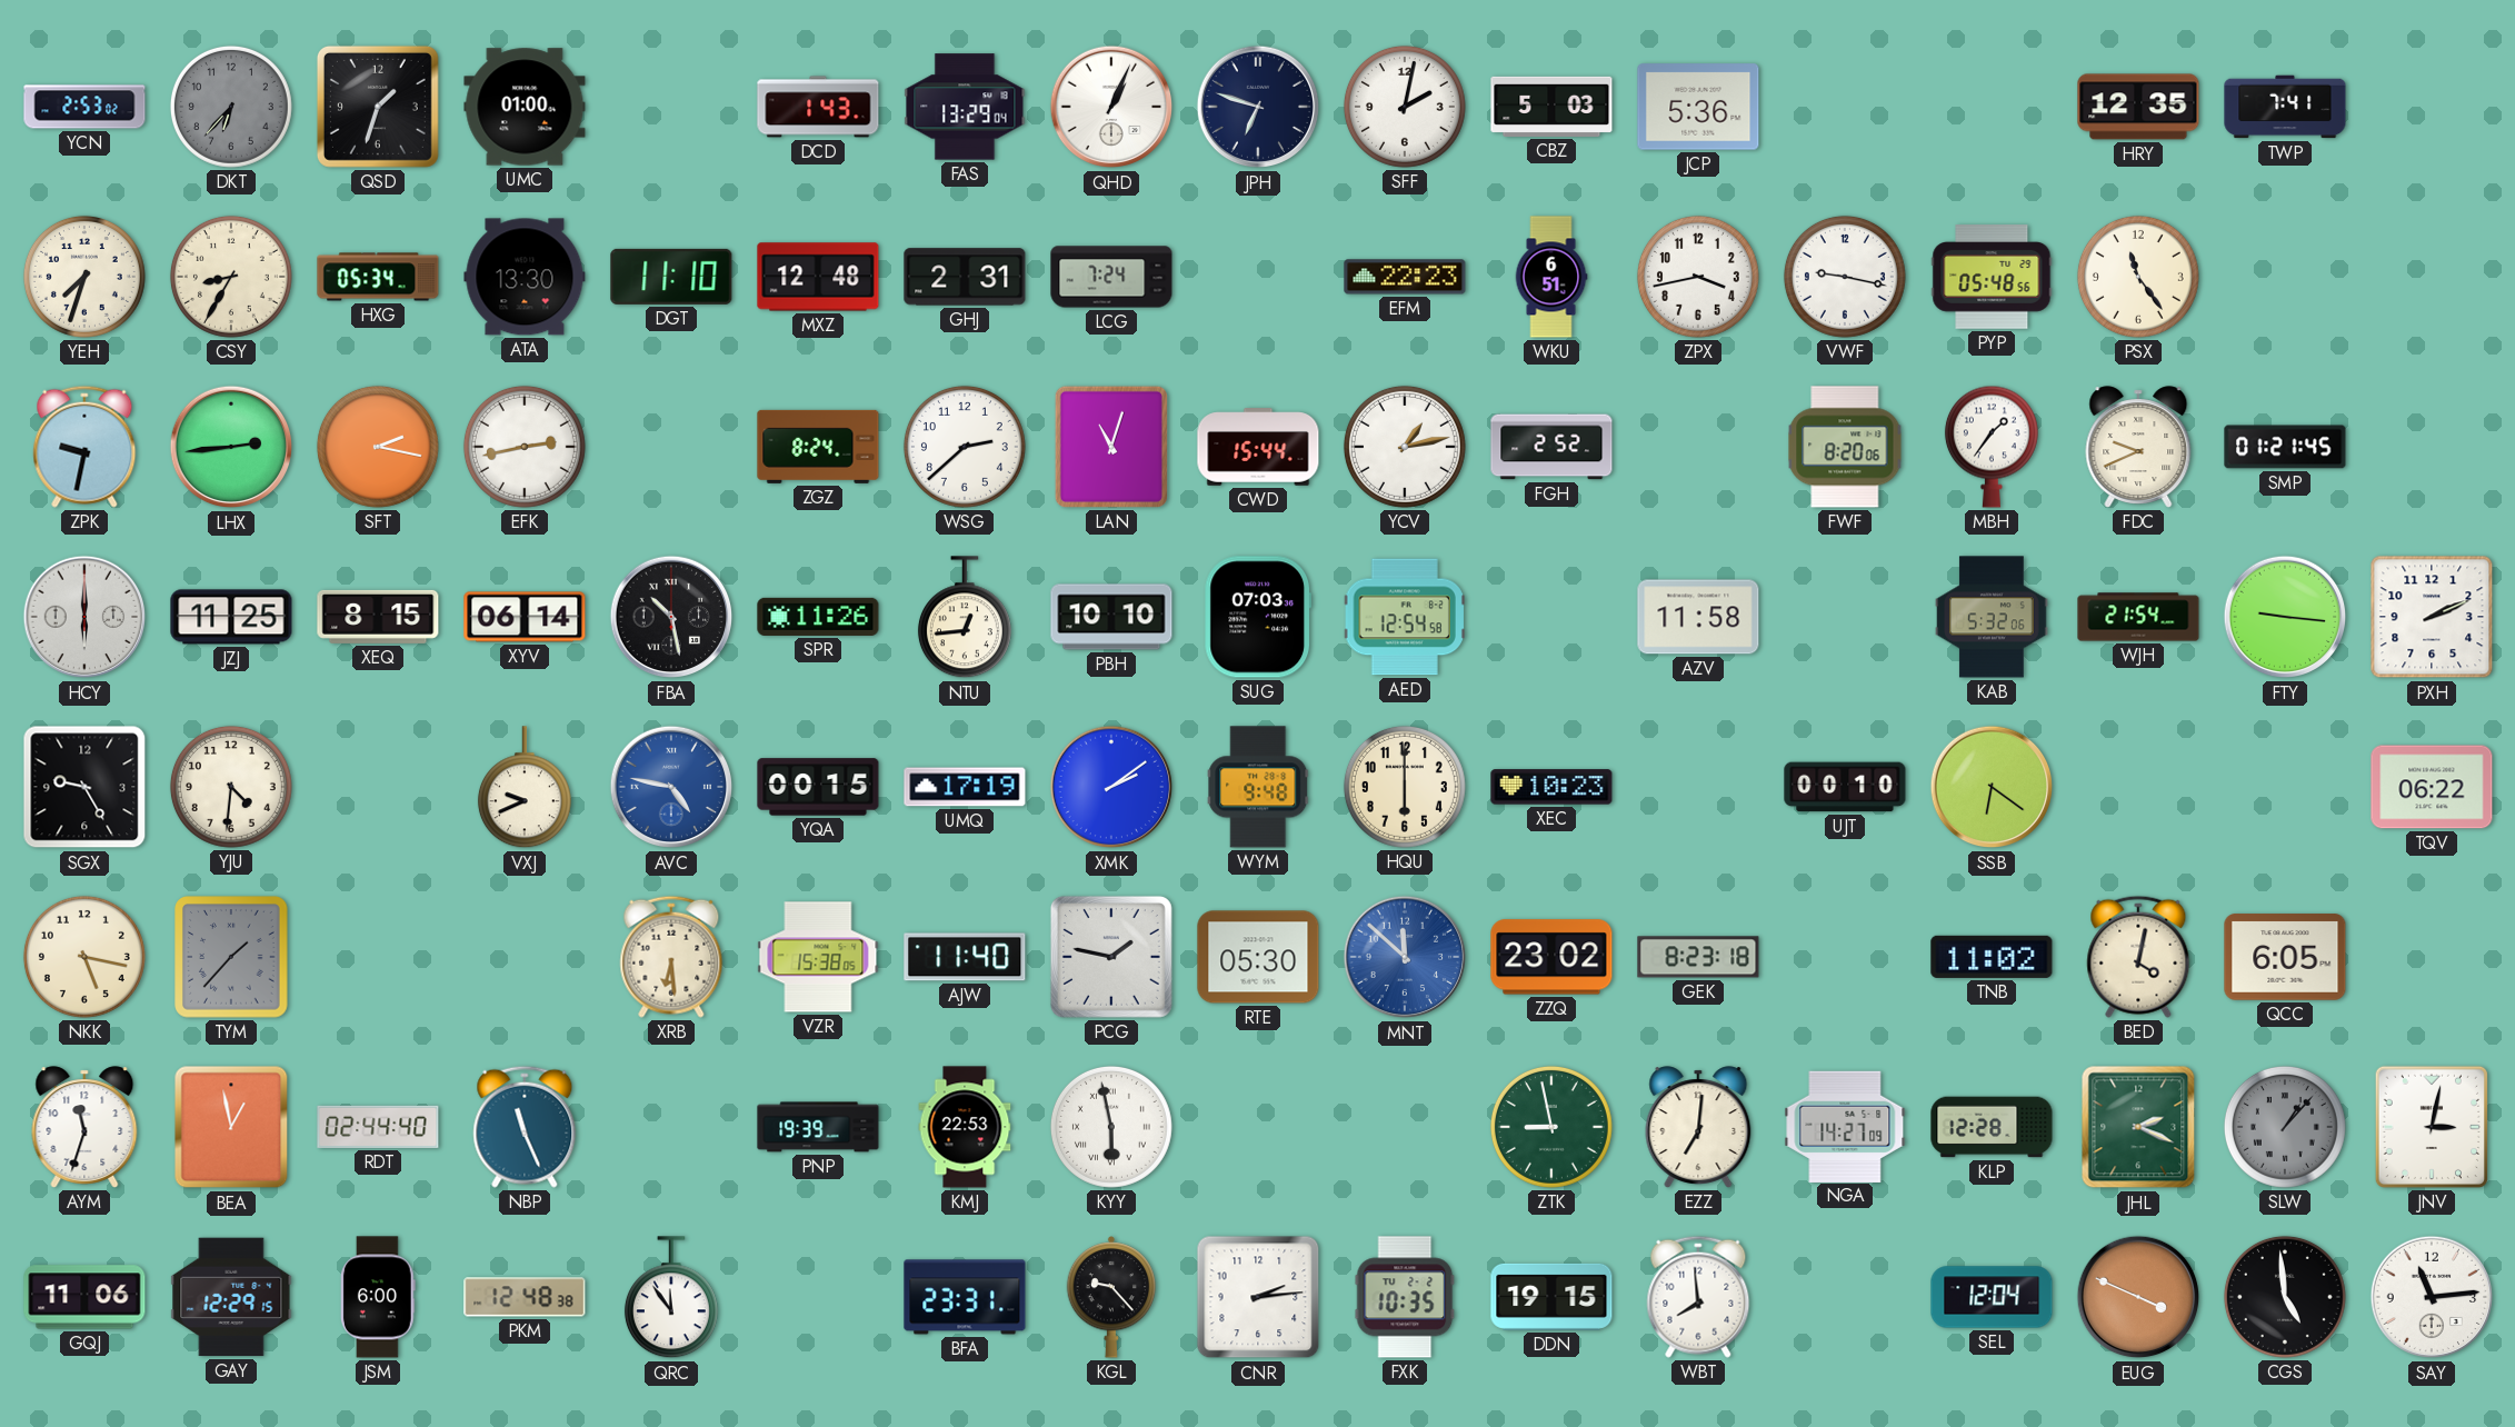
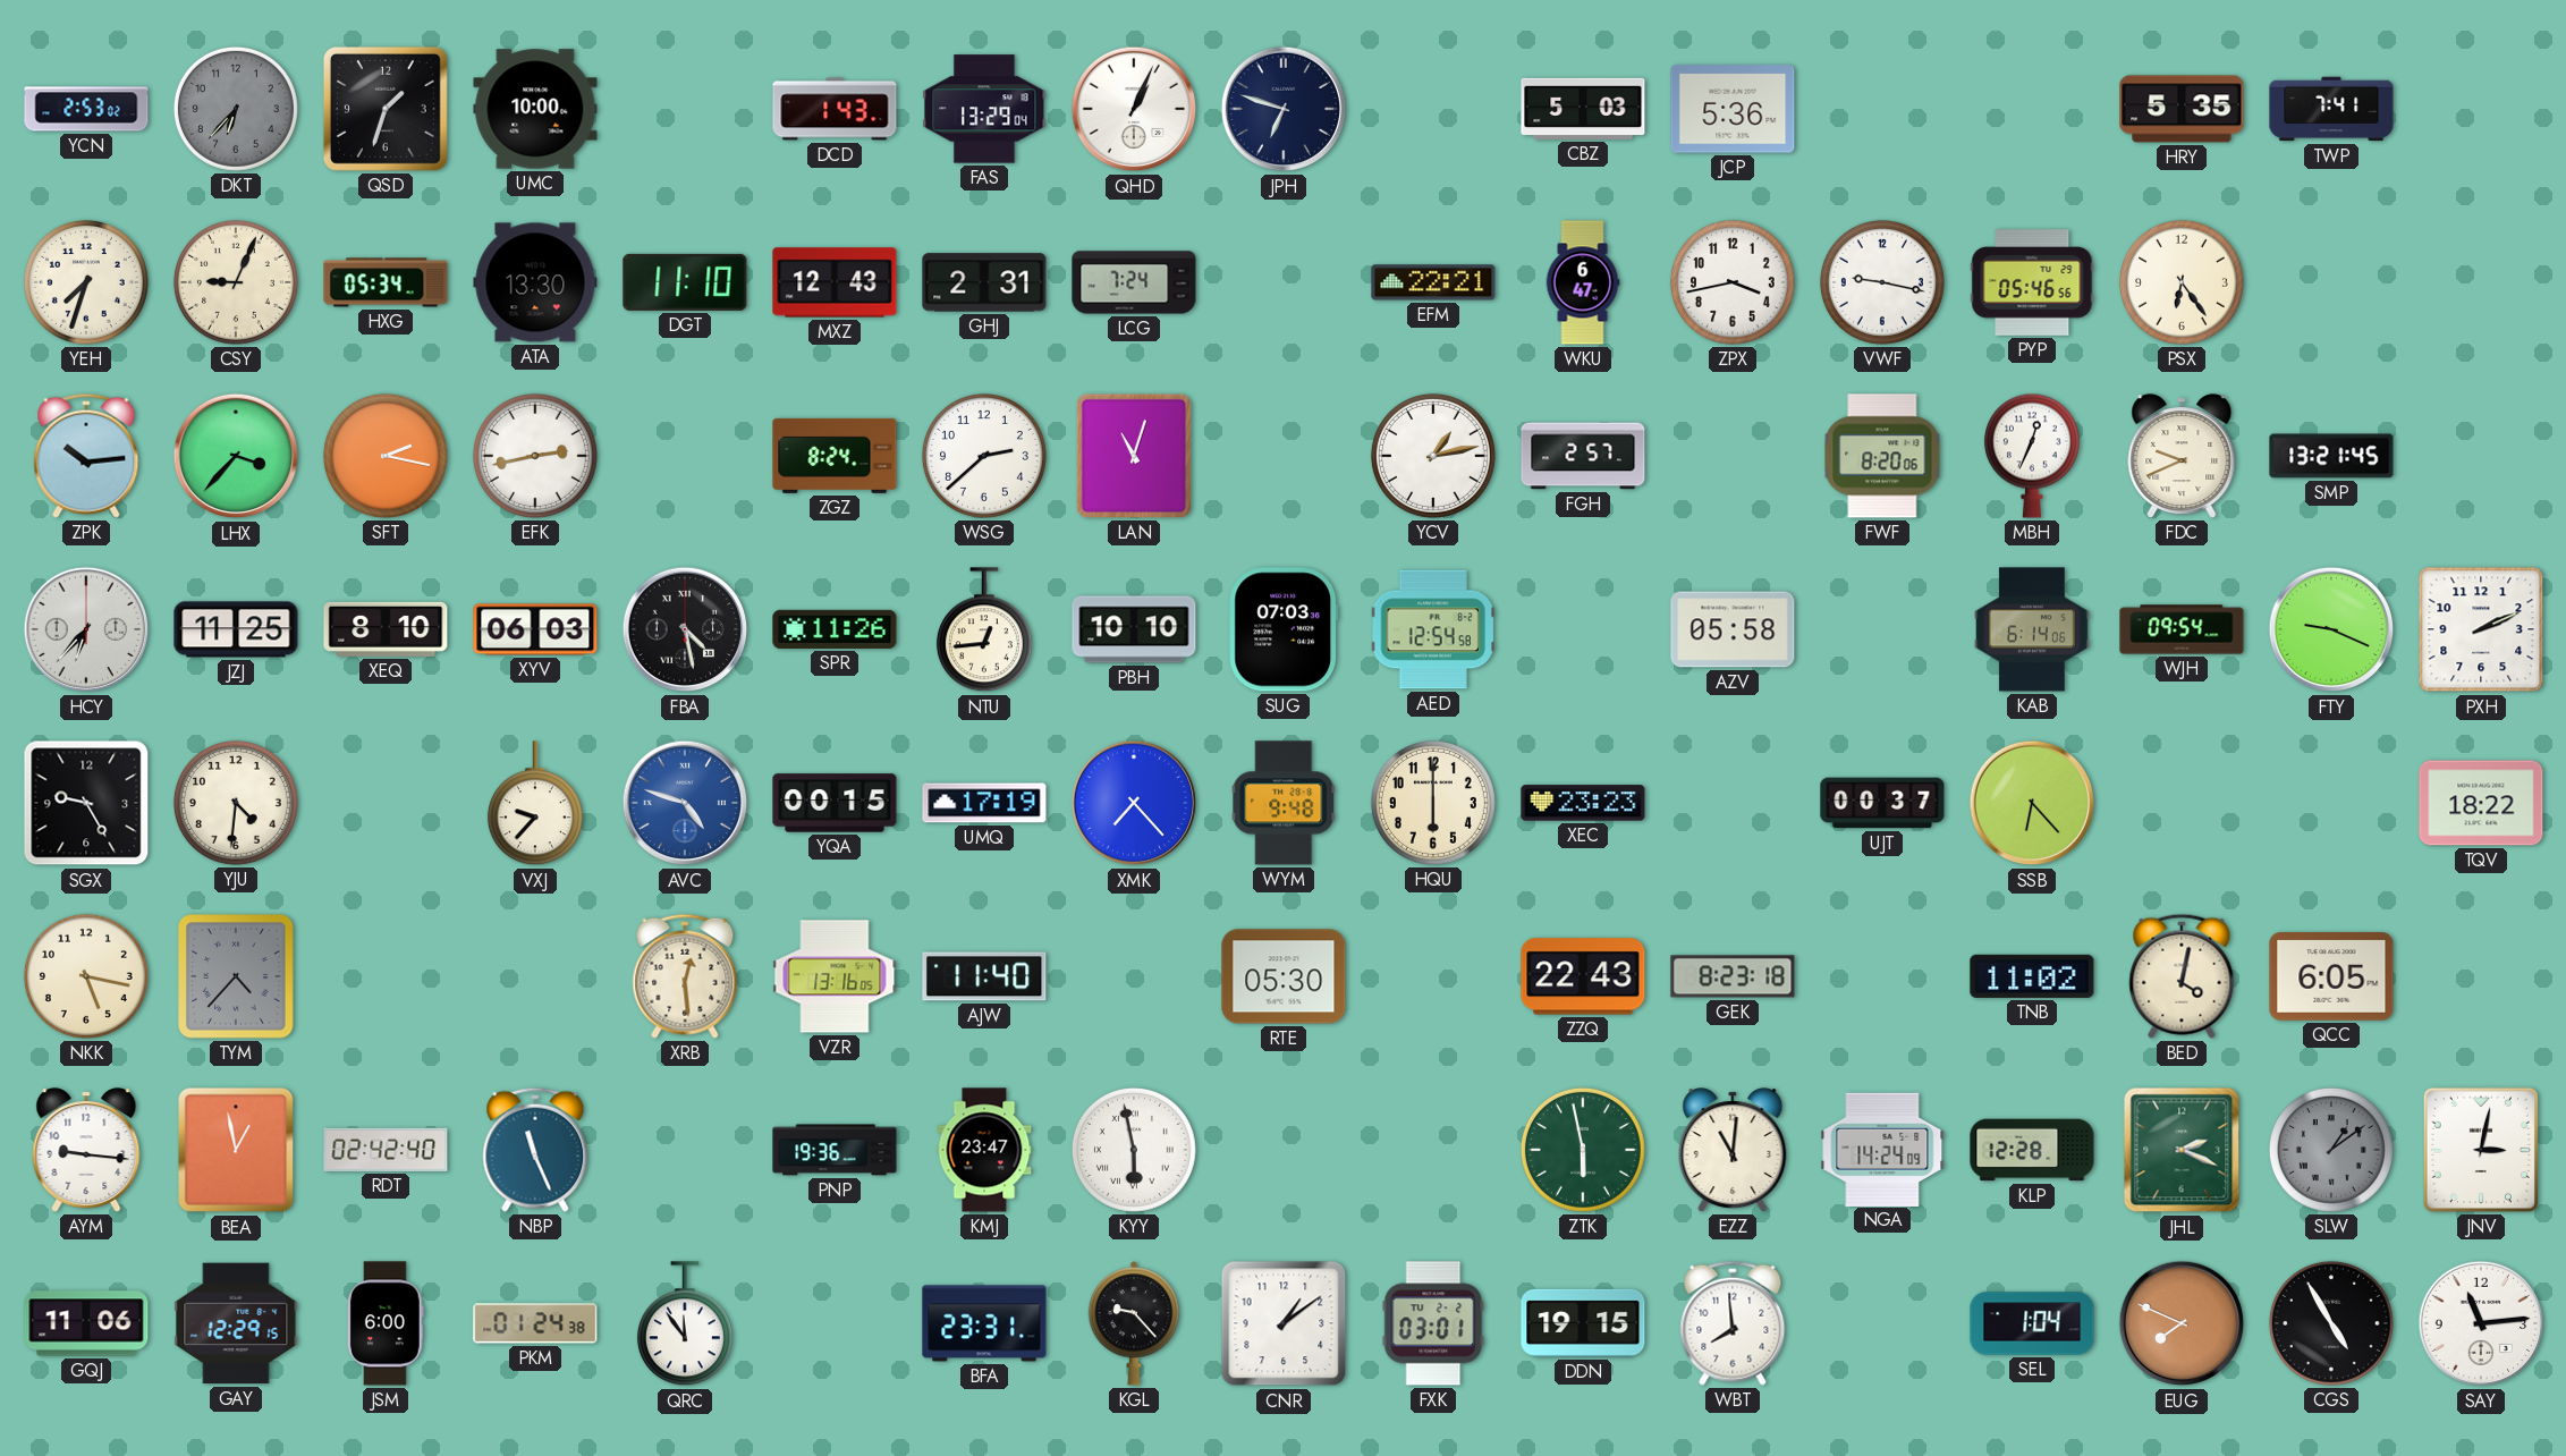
UMC: 01:00 -> 10:00 (535, 109)
SFF: 2:02 -> none (1405, 107)
HRY: 12:35 -> 5:35 (2182, 109)
CSY: 8:35 -> 9:04 (236, 282)
MXZ: 12:48 -> 12:43 (835, 282)
EFM: 22:23 -> 22:21 (1433, 282)
WKU: 6:51 -> 6:47 (1583, 282)
PYP: 05:48 -> 05:46 (2032, 282)
PSX: 11:24 -> 6:24 (2182, 282)
ZPK: 9:32 -> 10:14 (86, 456)
LHX: 2:44 -> 3:37 (236, 456)
CWD: 15:44 -> none (1258, 447)
FGH: 2:52 -> 2:57 (1583, 456)
MBH: 1:36 -> 12:34 (2032, 456)
SMP: 01:21 -> 13:21 (2331, 456)
HCY: 6:00 -> 6:37 (86, 629)
XEQ: 8:15 -> 8:10 (386, 629)
XYV: 06:14 -> 06:03 (535, 629)
FBA: 10:28 -> 4:28 (685, 629)
AZV: 11:58 -> 05:58 (1733, 629)
KAB: 5:32 -> 6:14 (2032, 629)
WJH: 21:54 -> 09:54 (2182, 629)
FTY: 9:16 -> 9:19 (2331, 629)
VXJ: 9:41 -> 9:37 (535, 804)
AVC: 4:47 -> 4:48 (685, 803)
XMK: 2:09 -> 7:23 (1134, 803)
XEC: 10:23 -> 23:23 (1583, 803)
UJT: 00:10 -> 00:37 (1882, 803)
SSB: 6:21 -> 6:23 (2032, 803)
TQV: 06:22 -> 18:22 (2481, 803)
TYM: 1:37 -> 4:37 (236, 976)
XRB: 6:29 -> 12:29 (685, 976)
VZR: 15:38 -> 13:16 (835, 976)
PCG: 1:47 -> none (1111, 957)
MNT: 11:52 -> none (1405, 957)
ZZQ: 23:02 -> 22:43 (1583, 976)
AYM: 11:33 -> 9:16 (86, 1150)
RDT: 02:44 -> 02:42 (386, 1150)
PNP: 19:39 -> 19:36 (835, 1150)
KMJ: 22:53 -> 23:47 (984, 1150)
ZTK: 8:58 -> 5:58 (1583, 1150)
EZZ: 7:01 -> 11:01 (1733, 1150)
NGA: 14:27 -> 14:24 (1882, 1149)
SLW: 1:07 -> 1:09 (2331, 1150)
PKM: 12:48 -> 01:24 (535, 1323)
CNR: 2:14 -> 1:09 (1284, 1323)
FXK: 10:35 -> 03:01 (1433, 1323)
SEL: 12:04 -> 1:04 (2032, 1323)
EUG: 3:49 -> 7:49 (2182, 1323)
CGS: 4:59 -> 4:55 (2331, 1323)
